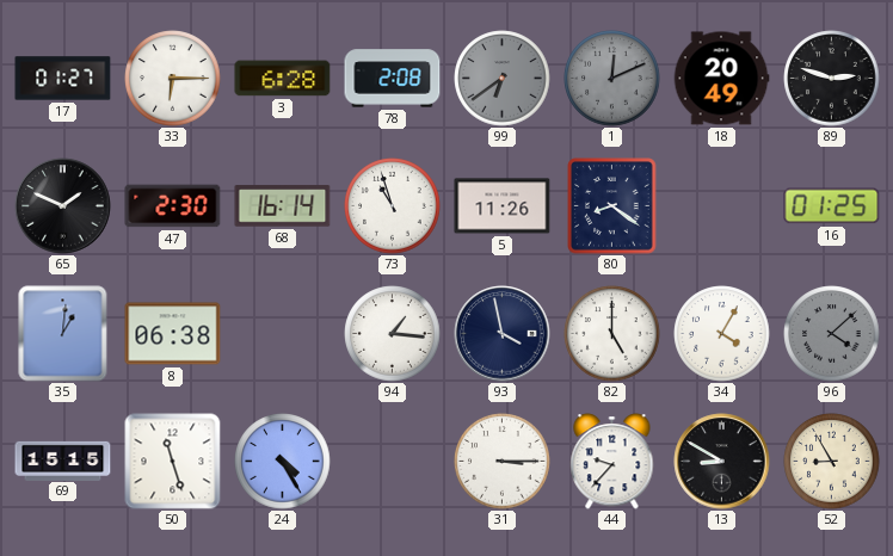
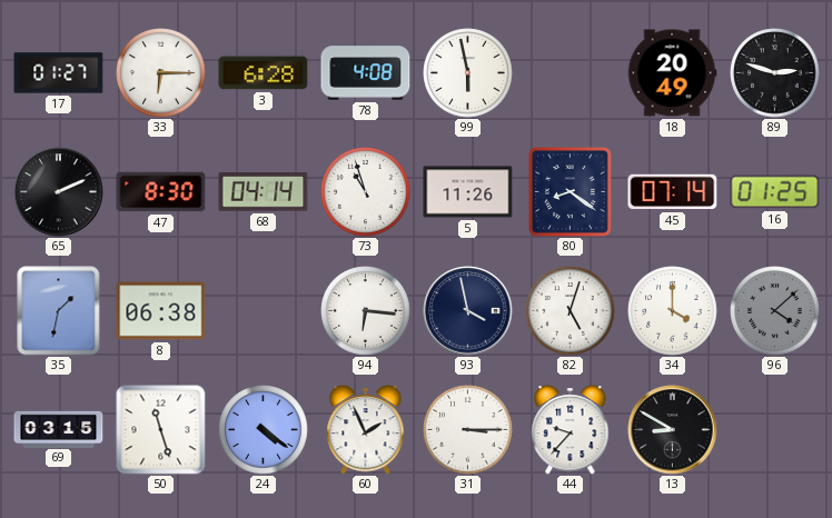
78: 2:08 -> 4:08 (366, 73)
99: 6:39 -> 5:58 (468, 73)
99 dial: grey -> white (468, 73)
1: 12:11 -> none (612, 79)
65: 1:49 -> 2:11 (59, 192)
47: 2:30 -> 8:30 (161, 192)
68: 16:14 -> 04:14 (264, 192)
45: none -> 07:14 (673, 192)
35: 1:01 -> 1:32 (59, 311)
94: 1:16 -> 6:16 (366, 311)
82: 5:00 -> 5:03 (571, 311)
34: 4:05 -> 4:00 (673, 311)
69: 15:15 -> 03:15 (59, 429)
24: 4:25 -> 4:21 (264, 430)
60: none -> 1:56 (366, 430)
52: 8:55 -> none (832, 462)
